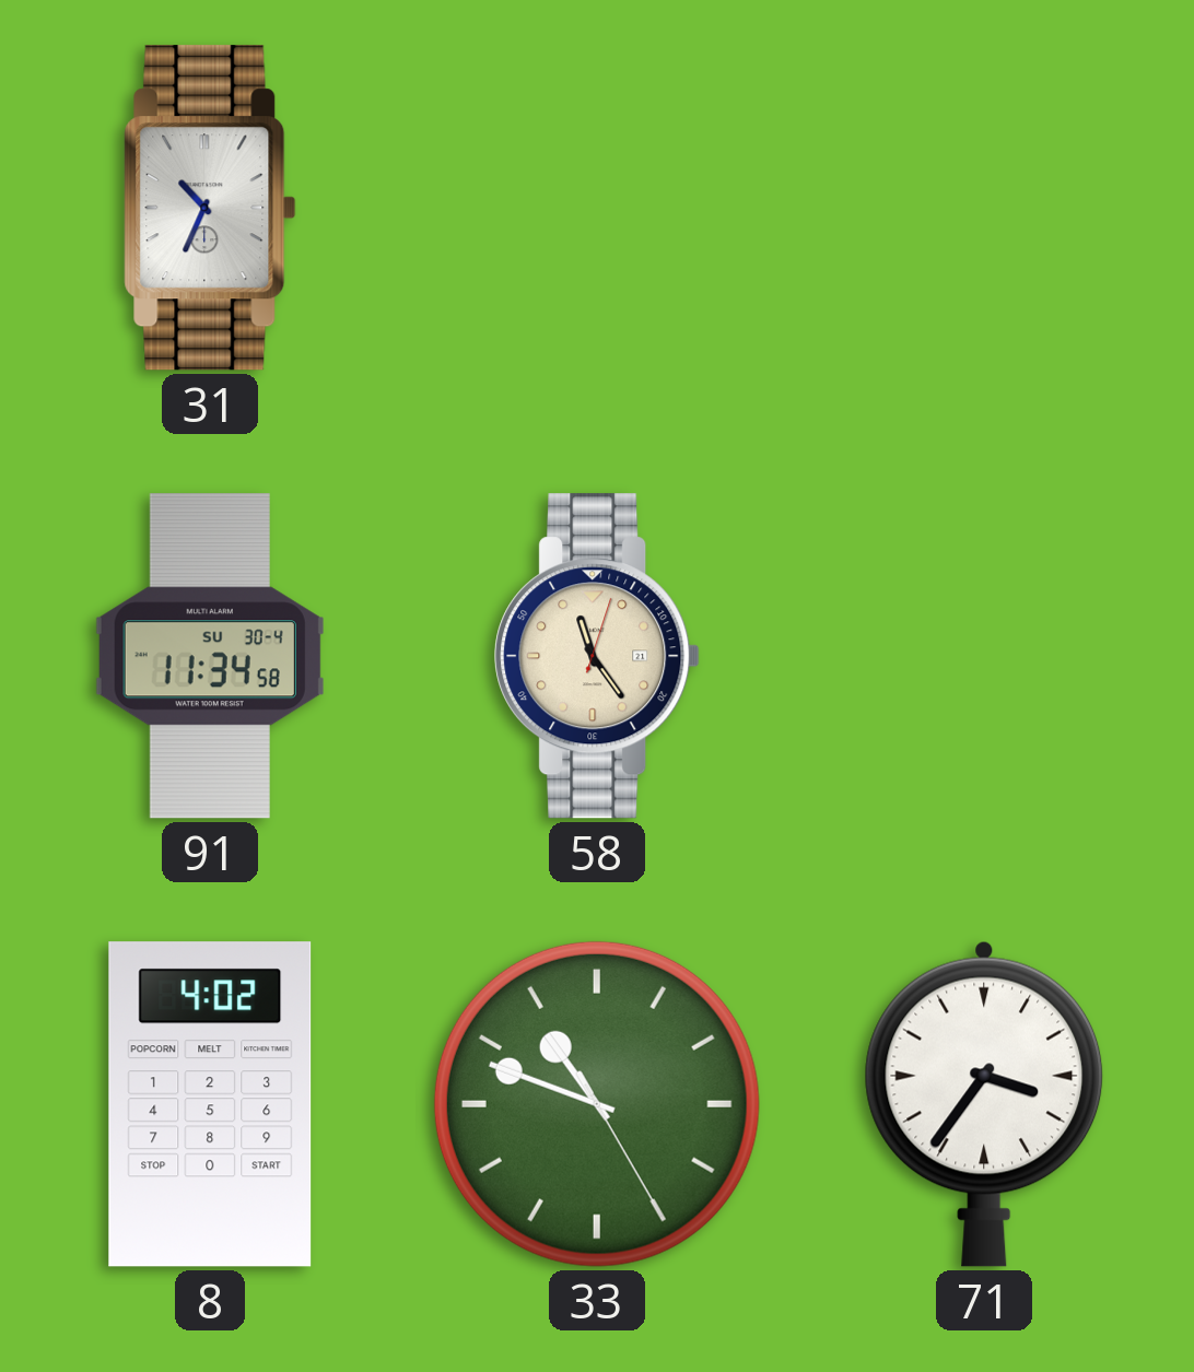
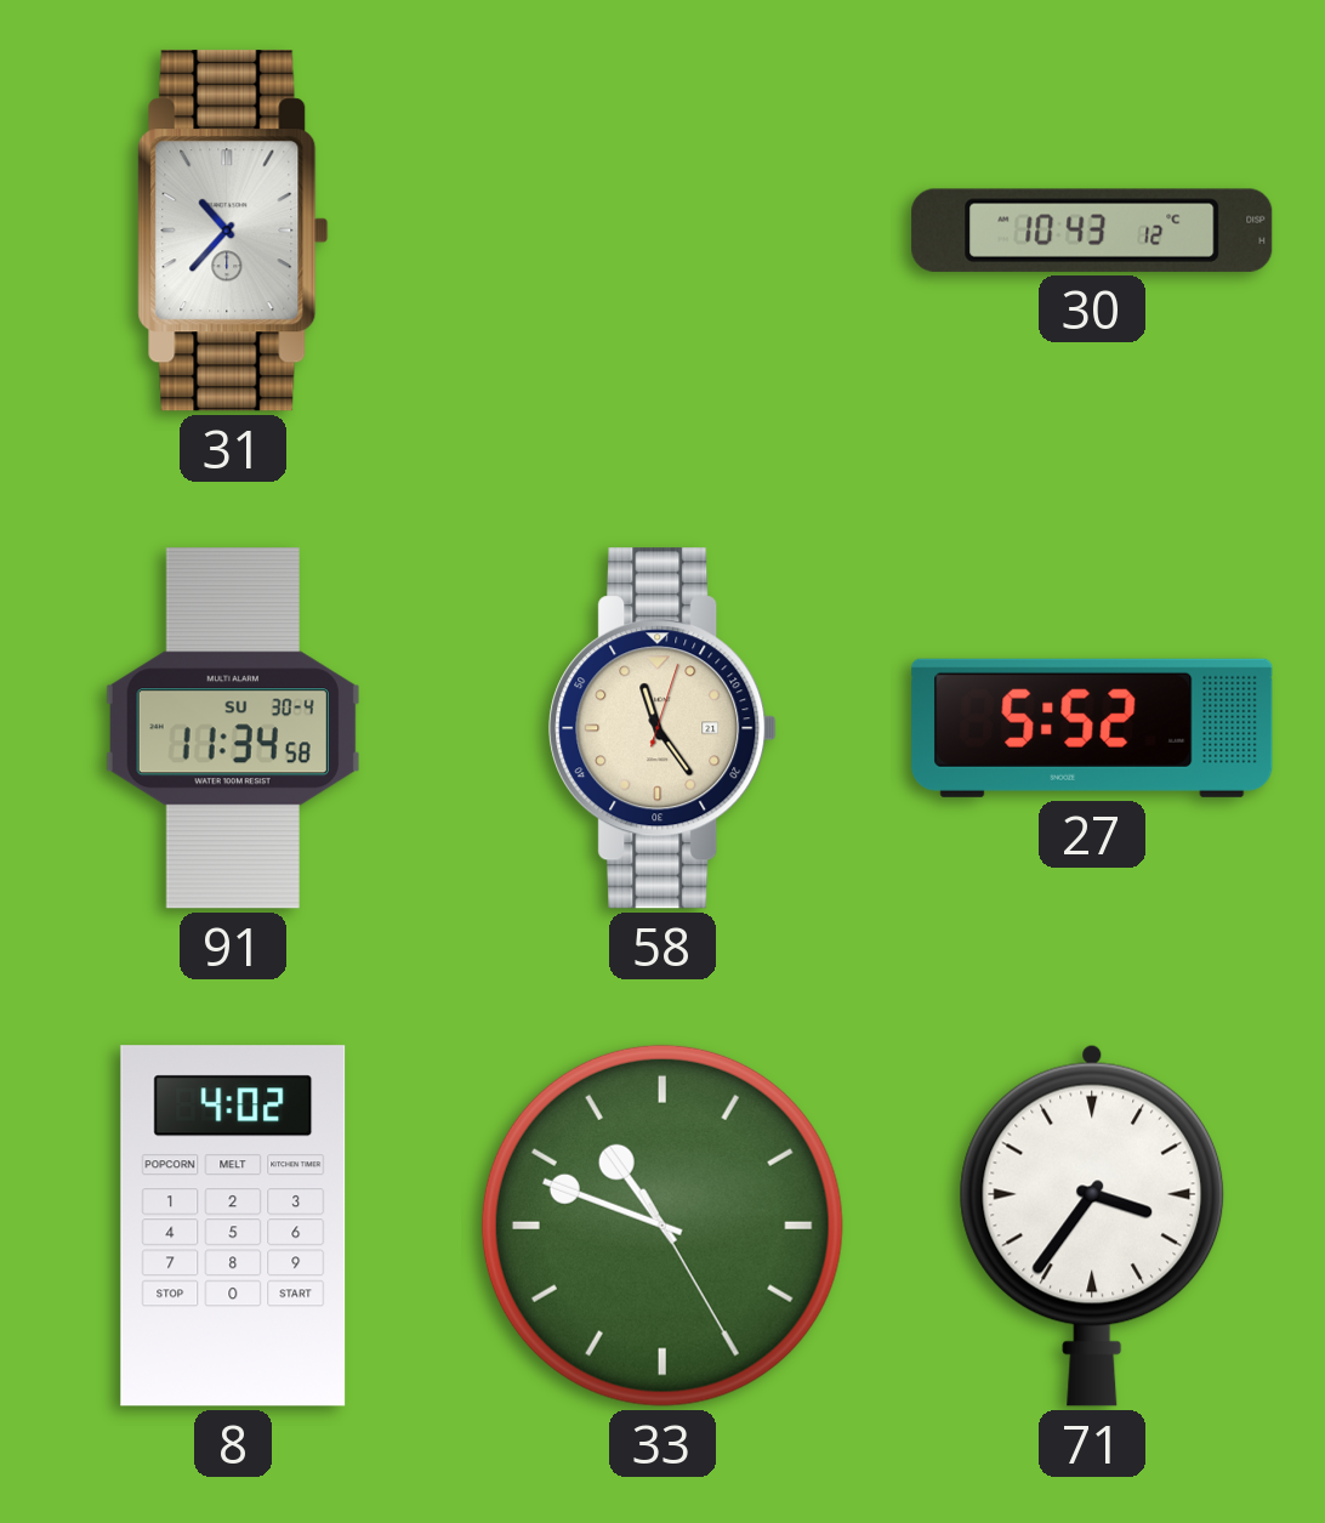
31: 10:34 -> 10:37 (233, 231)
30: none -> 10:43 (1092, 231)
27: none -> 5:52 (1092, 728)
